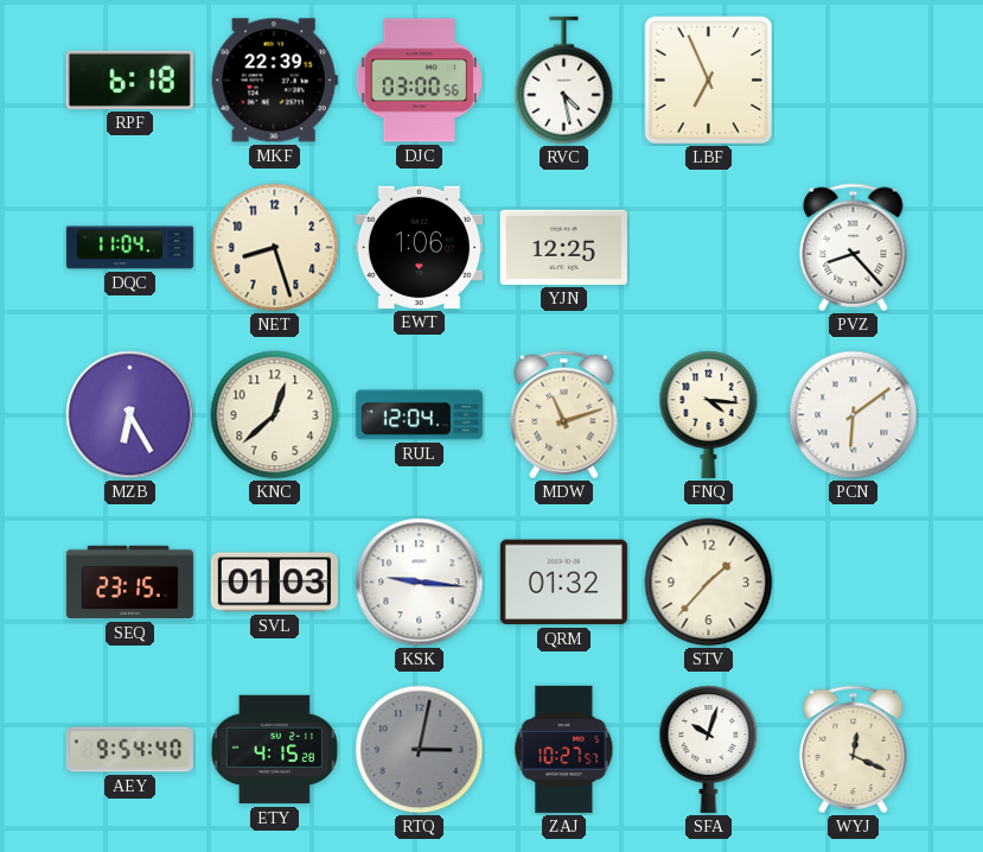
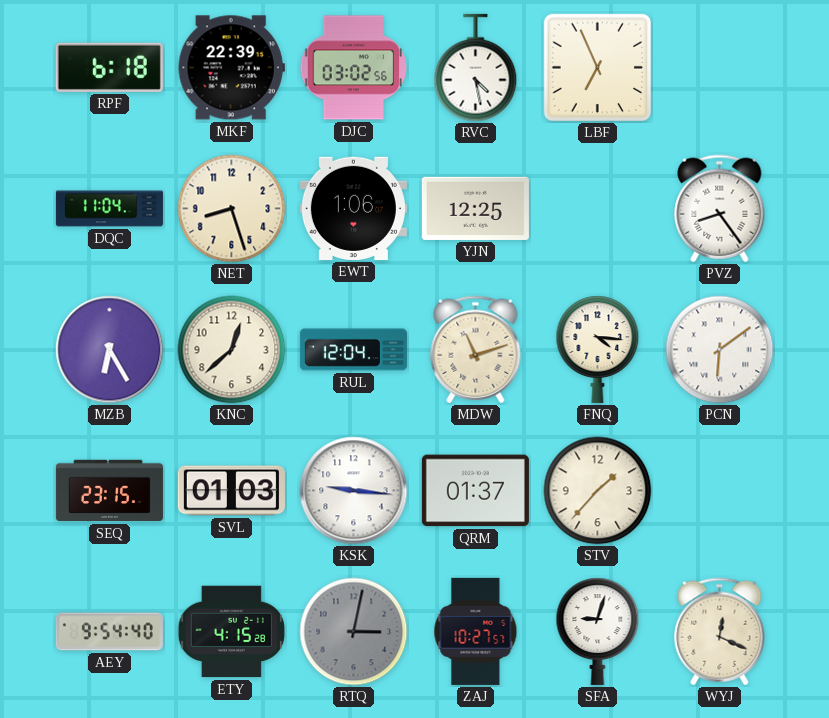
DJC: 03:00 -> 03:02 (354, 68)
PVZ: 8:23 -> 8:24 (720, 209)
QRM: 01:32 -> 01:37 (475, 491)
SFA: 10:03 -> 9:03 (598, 631)
